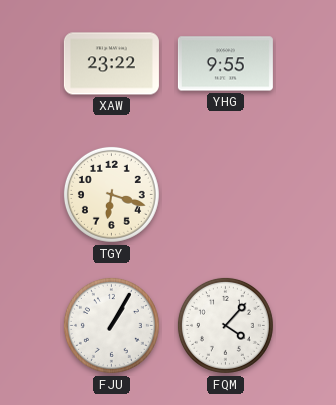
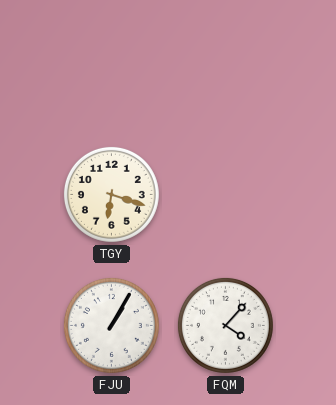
XAW: 23:22 -> none (111, 64)
YHG: 9:55 -> none (225, 64)
